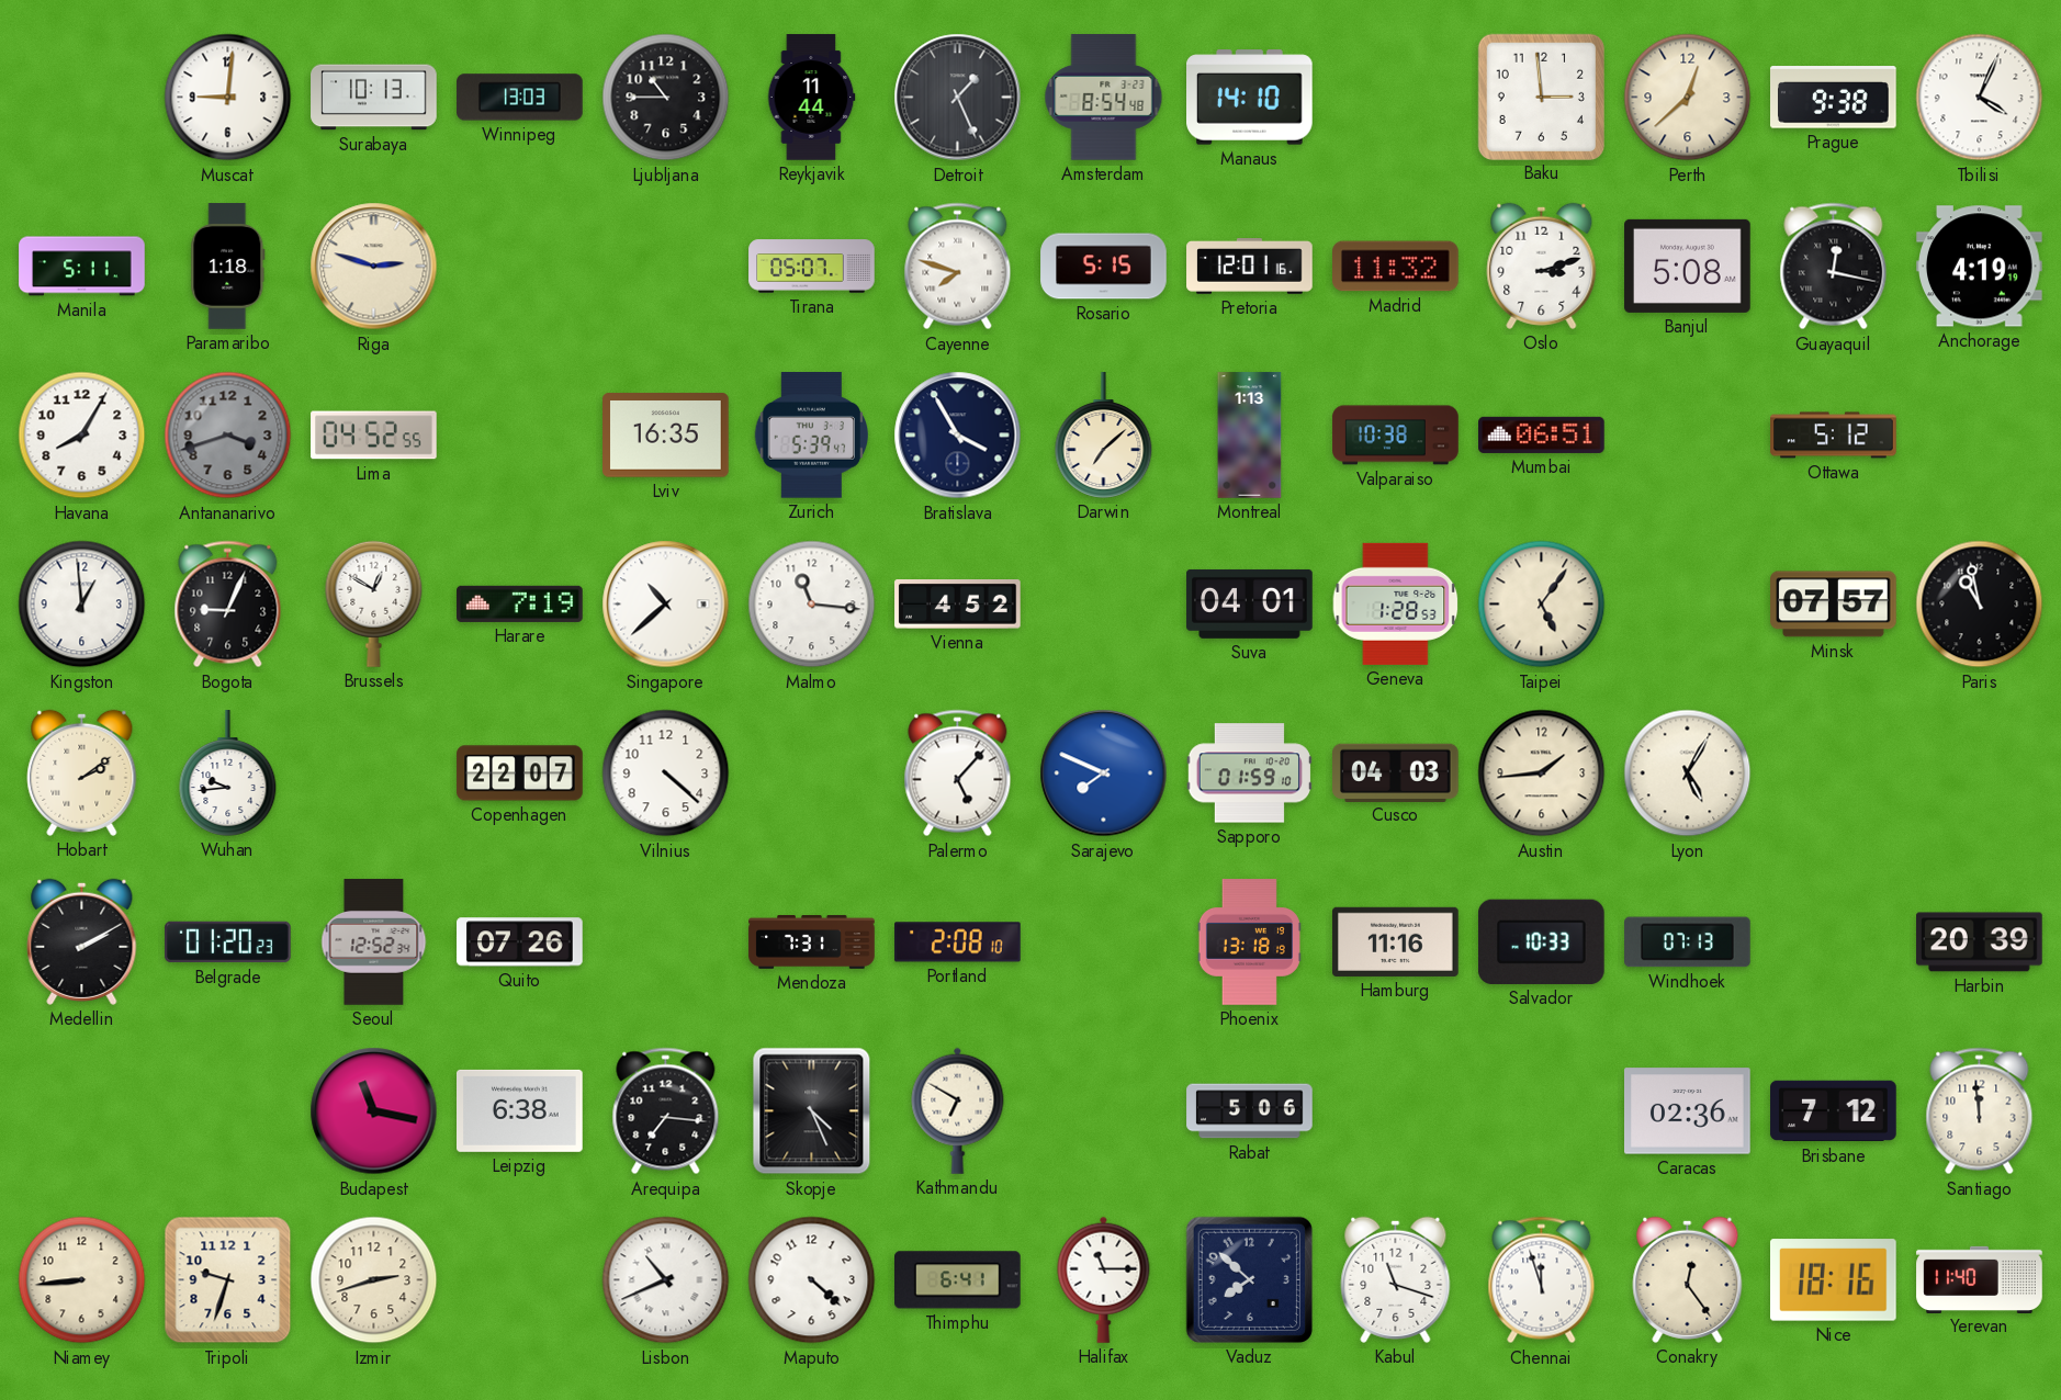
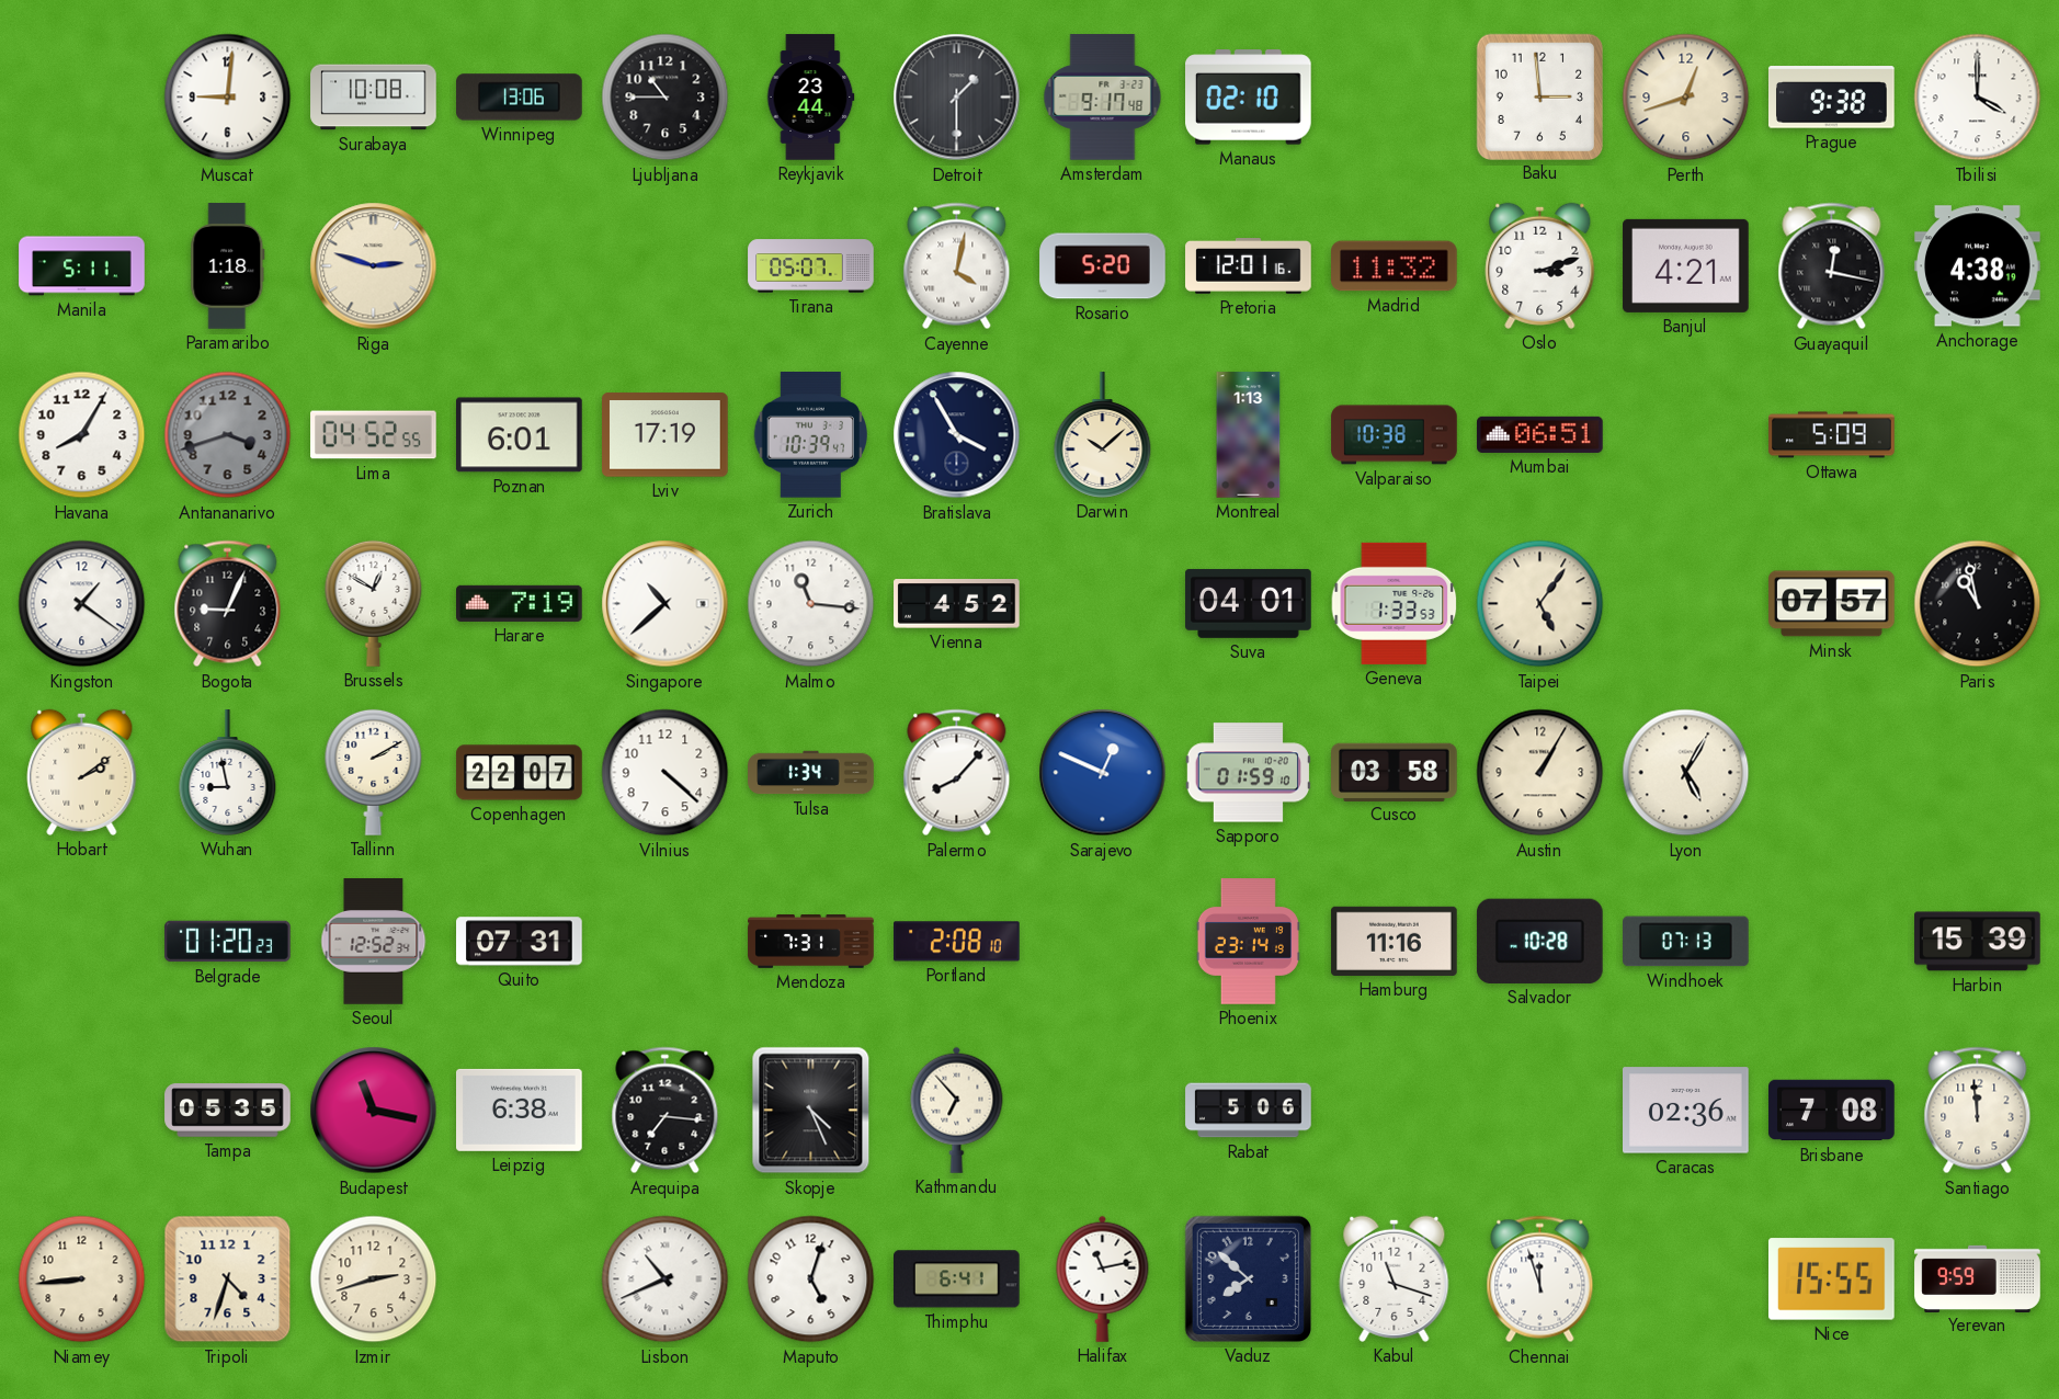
Surabaya: 10:13 -> 10:08 (374, 98)
Winnipeg: 13:03 -> 13:06 (520, 98)
Reykjavik: 11:44 -> 23:44 (810, 98)
Detroit: 1:26 -> 1:30 (957, 98)
Amsterdam: 8:54 -> 9:17 (1103, 98)
Manaus: 14:10 -> 02:10 (1249, 98)
Perth: 12:38 -> 12:42 (1686, 98)
Tbilisi: 4:04 -> 4:00 (1978, 98)
Cayenne: 7:48 -> 4:02 (957, 266)
Rosario: 5:15 -> 5:20 (1103, 266)
Banjul: 5:08 -> 4:21 (1686, 265)
Anchorage: 4:19 -> 4:38 (1978, 266)
Poznan: none -> 6:01 (520, 435)
Lviv: 16:35 -> 17:19 (666, 435)
Zurich: 5:39 -> 10:39 (811, 435)
Darwin: 7:08 -> 10:08 (1103, 435)
Ottawa: 5:12 -> 5:09 (1832, 435)
Kingston: 12:59 -> 1:21 (82, 604)
Geneva: 1:28 -> 1:33 (1395, 603)
Wuhan: 9:44 -> 8:58 (228, 773)
Tallinn: none -> 2:10 (374, 772)
Tulsa: none -> 1:34 (811, 773)
Palermo: 5:07 -> 8:07 (957, 773)
Sarajevo: 7:49 -> 12:49 (1103, 773)
Cusco: 04:03 -> 03:58 (1395, 772)
Austin: 1:44 -> 1:05 (1540, 773)
Medellin: 2:10 -> none (82, 941)
Quito: 07:26 -> 07:31 (520, 942)
Phoenix: 13:18 -> 23:14 (1248, 942)
Salvador: 10:33 -> 10:28 (1539, 941)
Harbin: 20:39 -> 15:39 (1978, 942)
Tampa: none -> 05:35 (228, 1111)
Kathmandu: 6:50 -> 6:53 (957, 1110)
Brisbane: 7:12 -> 7:08 (1832, 1111)
Tripoli: 9:33 -> 4:33 (228, 1279)
Maputo: 4:22 -> 5:03 (811, 1279)
Halifax: 11:15 -> 11:13 (1103, 1278)
Conakry: 12:24 -> none (1688, 1279)
Nice: 18:16 -> 15:55 (1832, 1279)
Yerevan: 11:40 -> 9:59 (1978, 1278)
